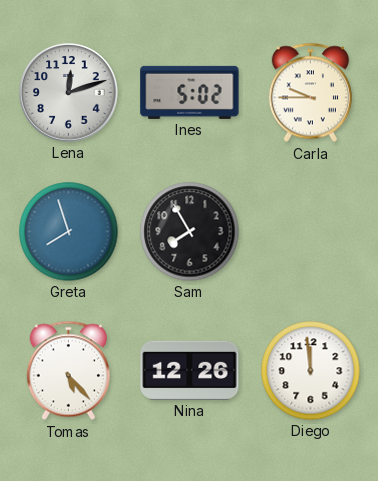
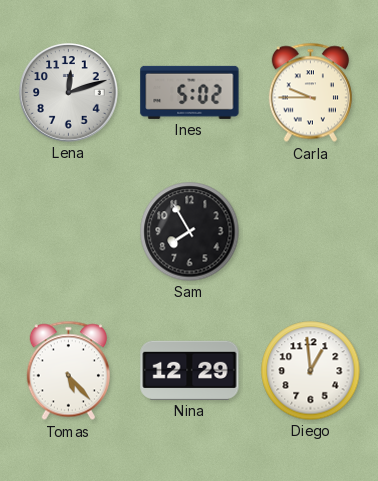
Greta: 7:57 -> none (69, 232)
Nina: 12:26 -> 12:29 (190, 370)
Diego: 11:59 -> 12:59 (311, 371)
